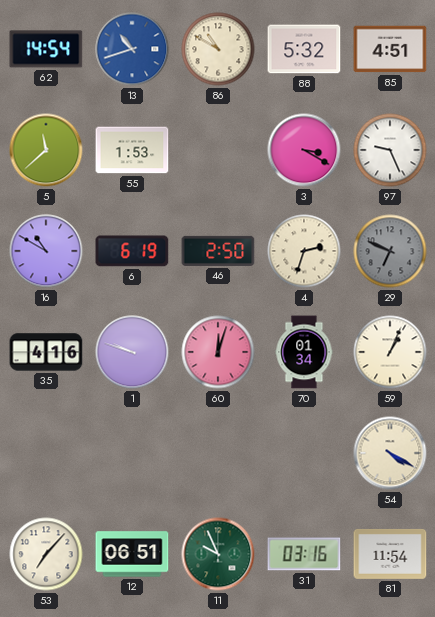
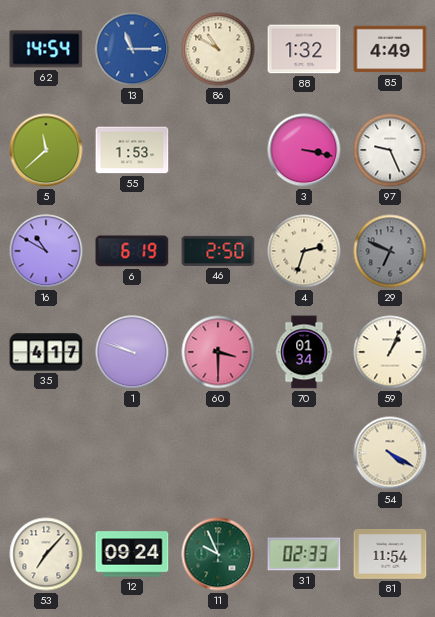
13: 10:42 -> 11:15 (132, 49)
88: 5:32 -> 1:32 (304, 49)
85: 4:51 -> 4:49 (390, 49)
3: 3:20 -> 3:17 (304, 150)
35: 4:16 -> 4:17 (46, 352)
60: 12:03 -> 3:30 (218, 352)
12: 06:51 -> 09:24 (132, 554)
31: 03:16 -> 02:33 (304, 554)
